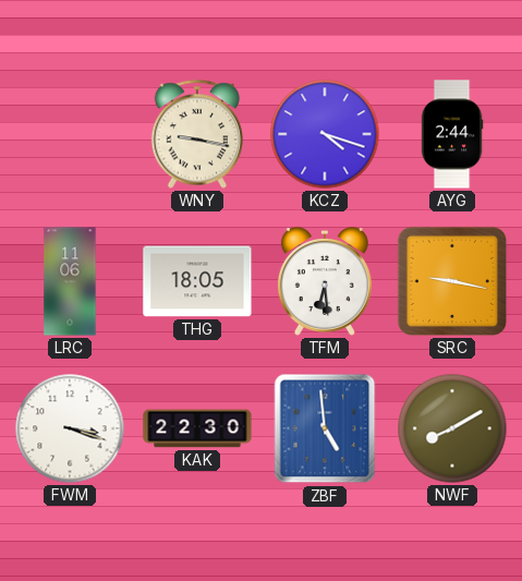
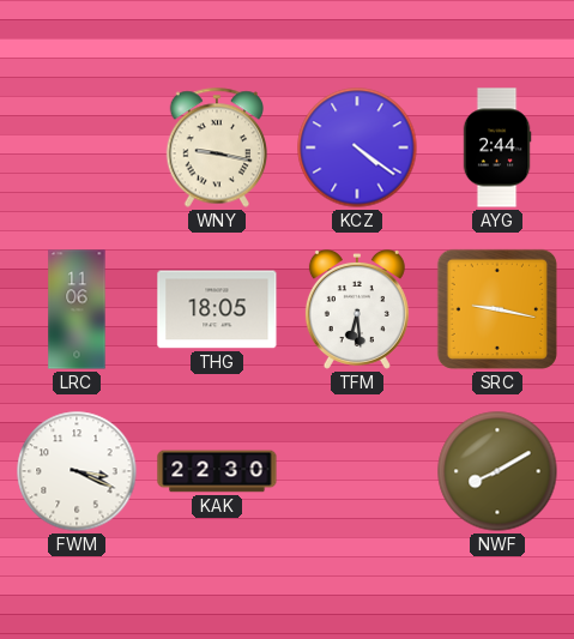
KCZ: 4:18 -> 4:21 (357, 147)
FWM: 3:18 -> 3:19 (77, 471)
ZBF: 4:59 -> none (325, 428)
